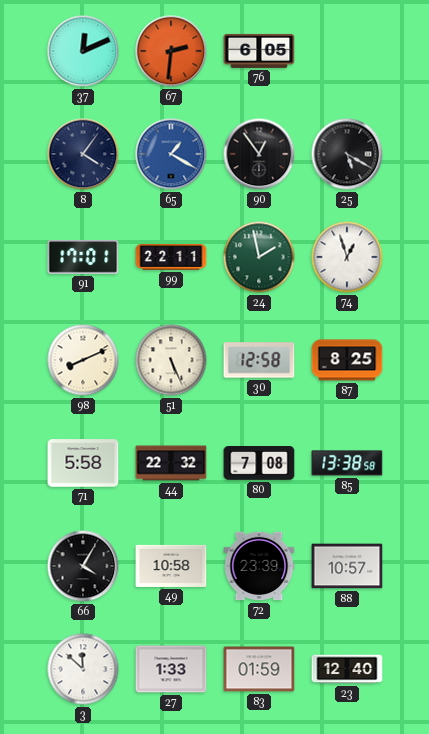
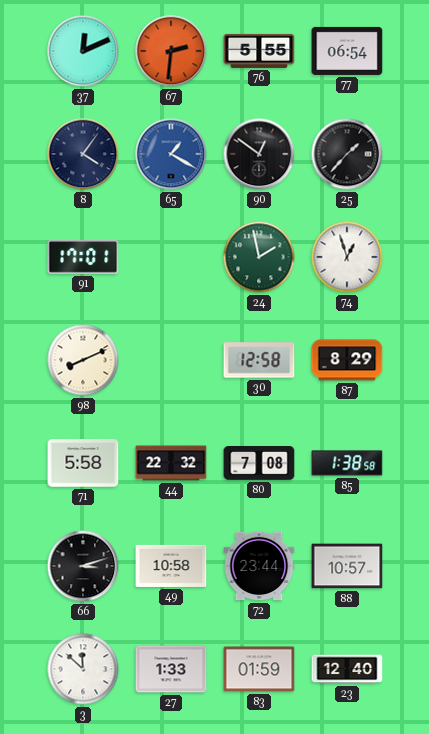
76: 6:05 -> 5:55 (259, 51)
77: none -> 06:54 (347, 51)
90: 12:54 -> 12:51 (259, 154)
25: 5:20 -> 1:37 (347, 154)
99: 22:11 -> none (171, 257)
51: 5:26 -> none (171, 360)
87: 8:25 -> 8:29 (347, 360)
85: 13:38 -> 1:38 (347, 463)
66: 4:05 -> 3:12 (83, 566)
72: 23:39 -> 23:44 (259, 566)
